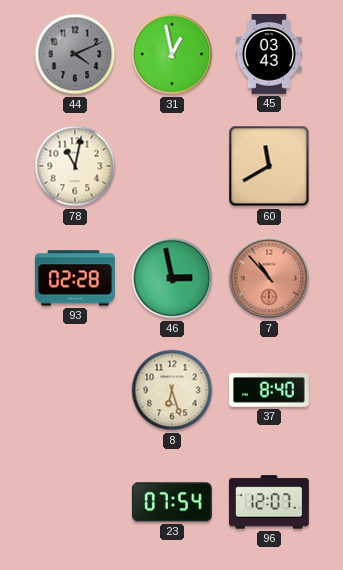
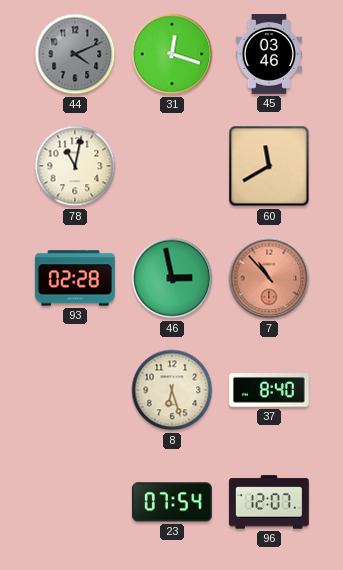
31: 12:58 -> 12:18 (172, 54)
45: 03:43 -> 03:46 (268, 55)
